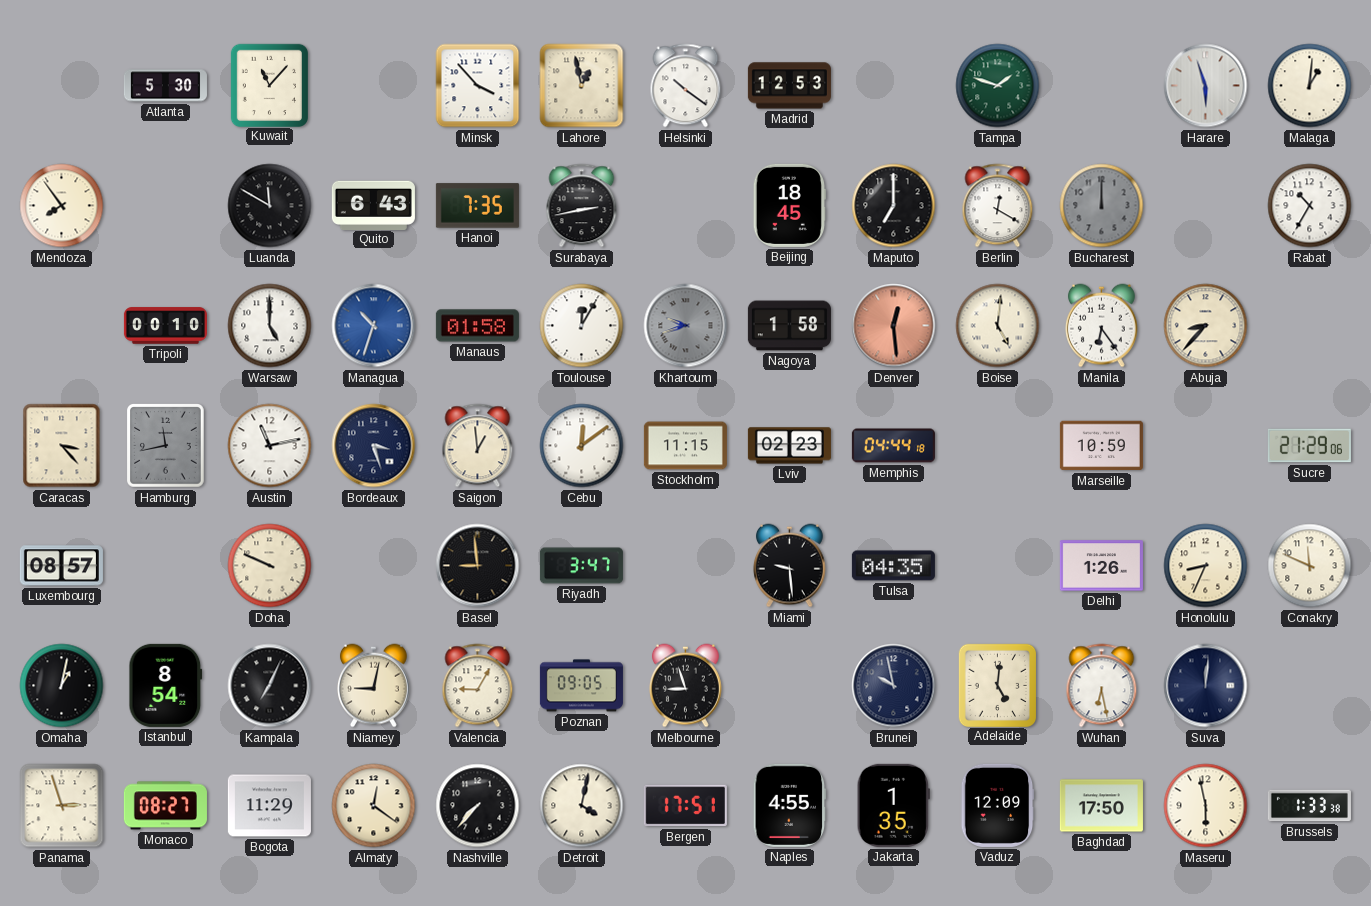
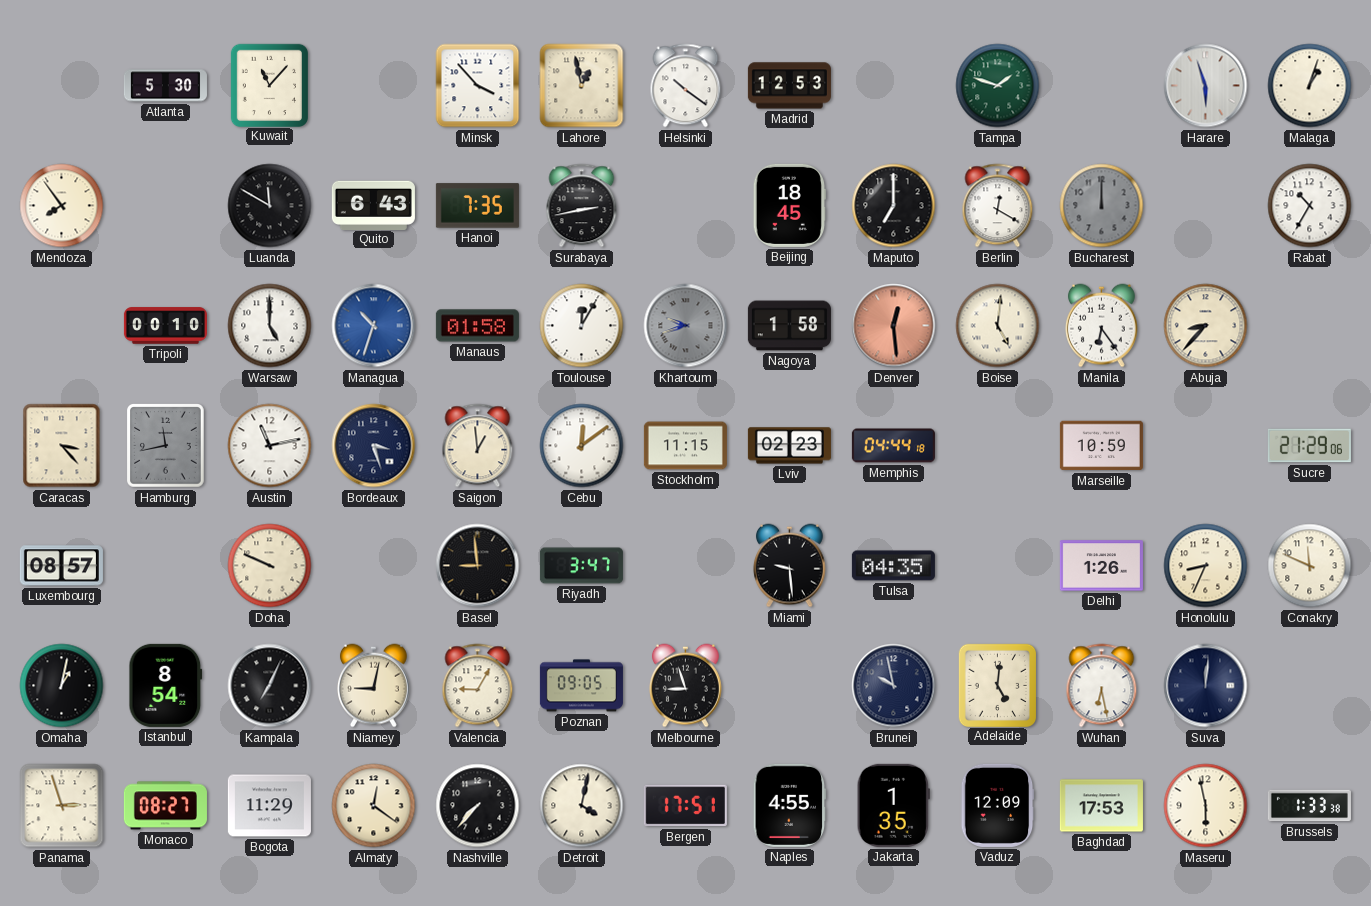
Malaga: 1:01 -> 1:03 (1310, 86)
Baghdad: 17:50 -> 17:53 (1101, 806)
